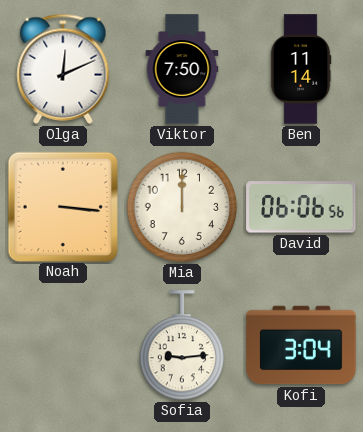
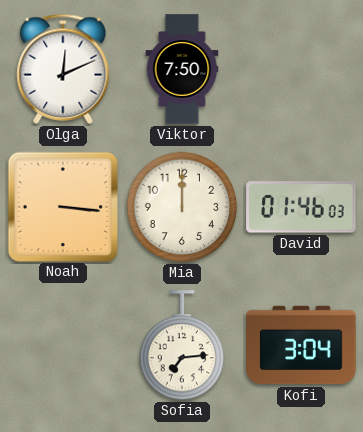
Ben: 11:14 -> none (301, 69)
David: 06:06 -> 01:46 (301, 207)
Sofia: 9:14 -> 7:14 (181, 346)
